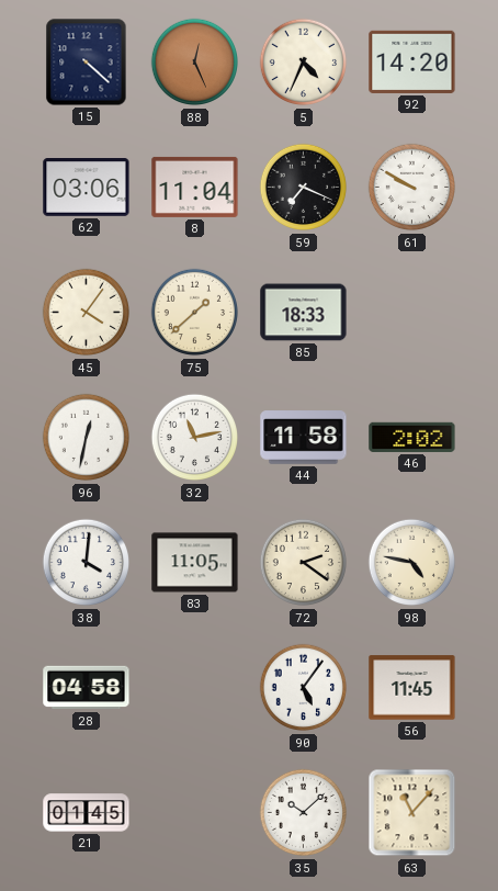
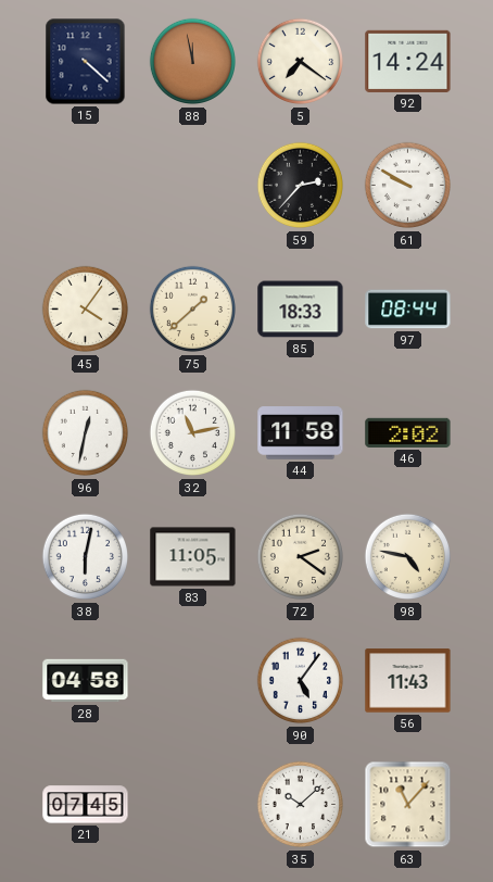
88: 12:26 -> 11:58 (193, 62)
5: 4:34 -> 7:21 (301, 62)
92: 14:20 -> 14:24 (408, 61)
62: 03:06 -> none (87, 188)
8: 11:04 -> none (195, 187)
59: 7:19 -> 2:37 (301, 186)
97: none -> 08:44 (408, 310)
38: 4:01 -> 6:02 (86, 557)
56: 11:45 -> 11:43 (408, 681)
21: 01:45 -> 07:45 (86, 805)
